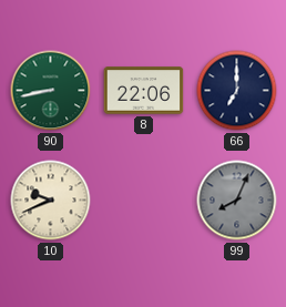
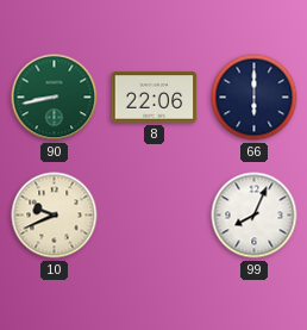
66: 7:00 -> 6:00 (255, 98)
99 dial: grey -> white (255, 216)
